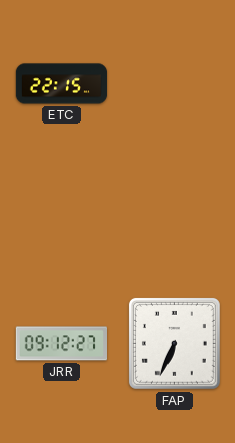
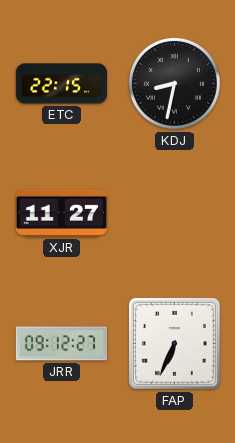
KDJ: none -> 8:32 (174, 83)
XJR: none -> 11:27 (61, 213)
